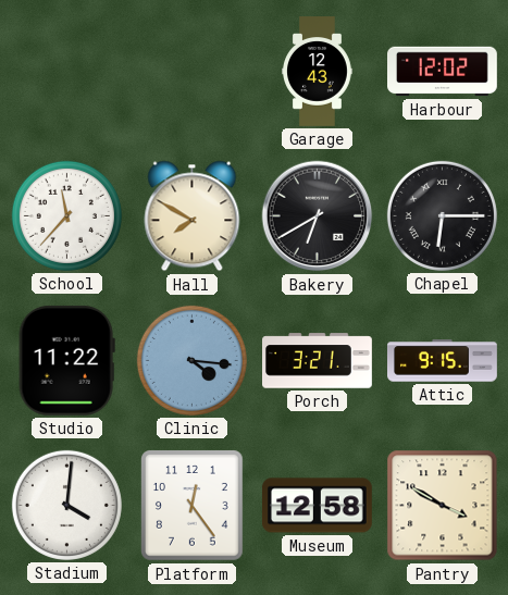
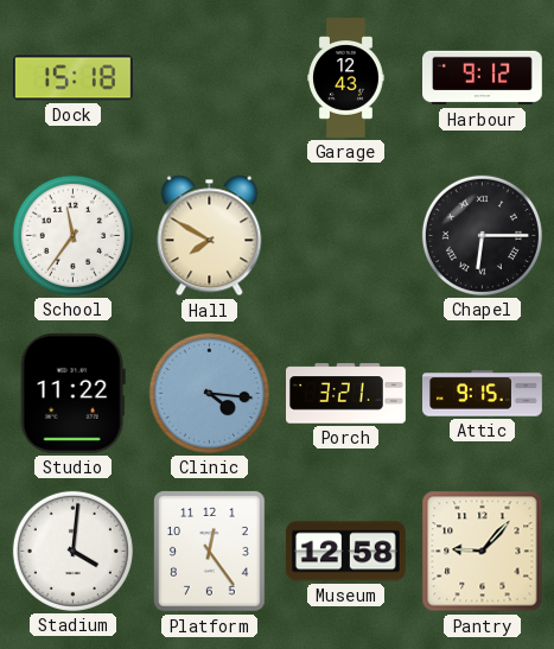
Dock: none -> 15:18 (74, 78)
Harbour: 12:02 -> 9:12 (483, 78)
School: 11:37 -> 11:36 (72, 235)
Bakery: 6:40 -> none (318, 216)
Pantry: 3:50 -> 9:07 (483, 552)
